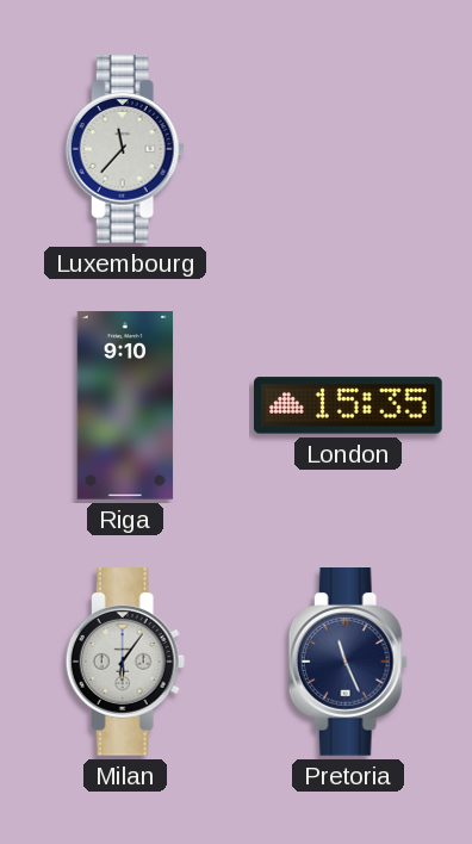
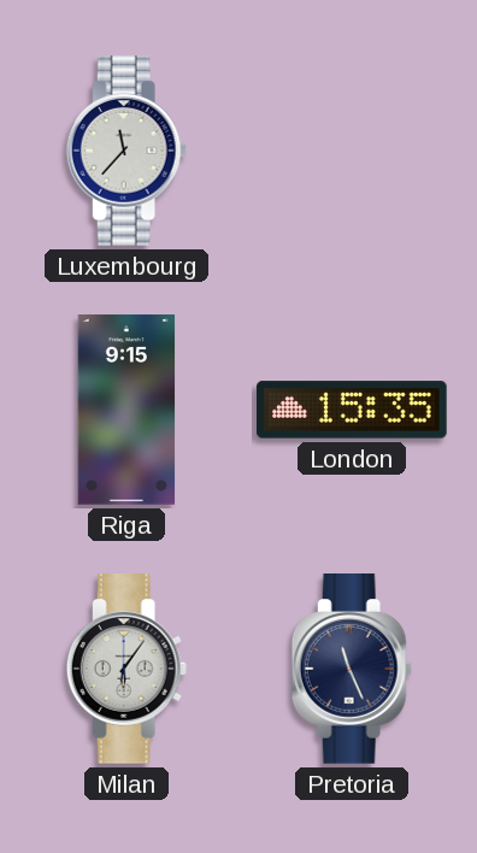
Riga: 9:10 -> 9:15 (126, 410)
